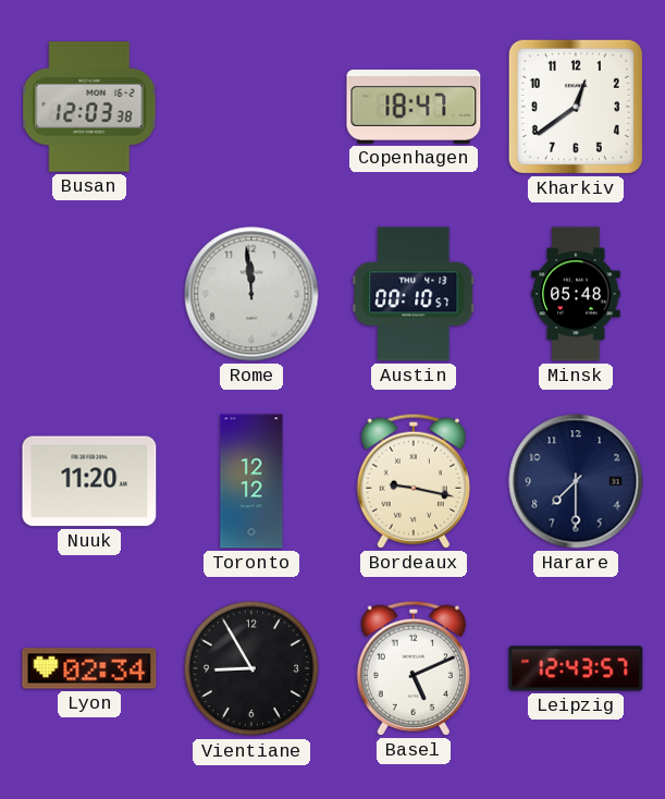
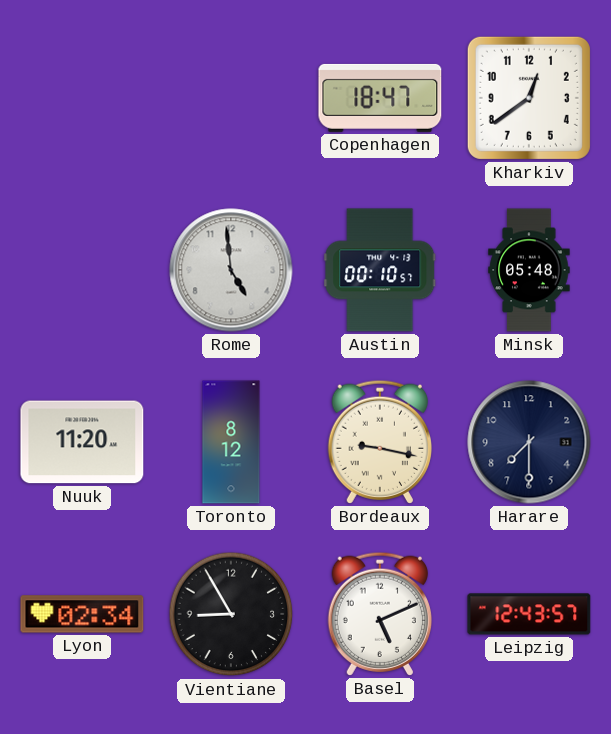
Busan: 12:03 -> none (89, 107)
Rome: 11:59 -> 4:59 (231, 270)
Toronto: 12:12 -> 8:12 (231, 442)
